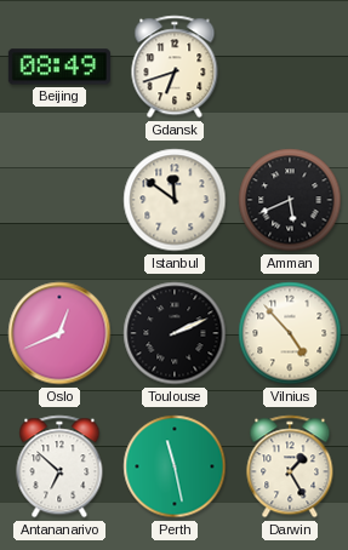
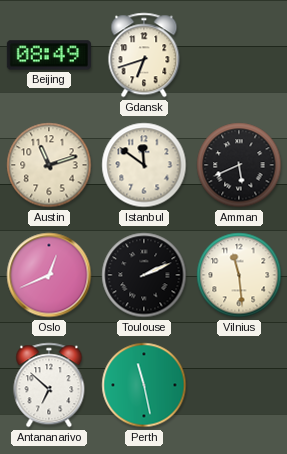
Austin: none -> 11:12 (49, 165)
Vilnius: 4:53 -> 11:29 (239, 275)
Darwin: 1:25 -> none (290, 466)
